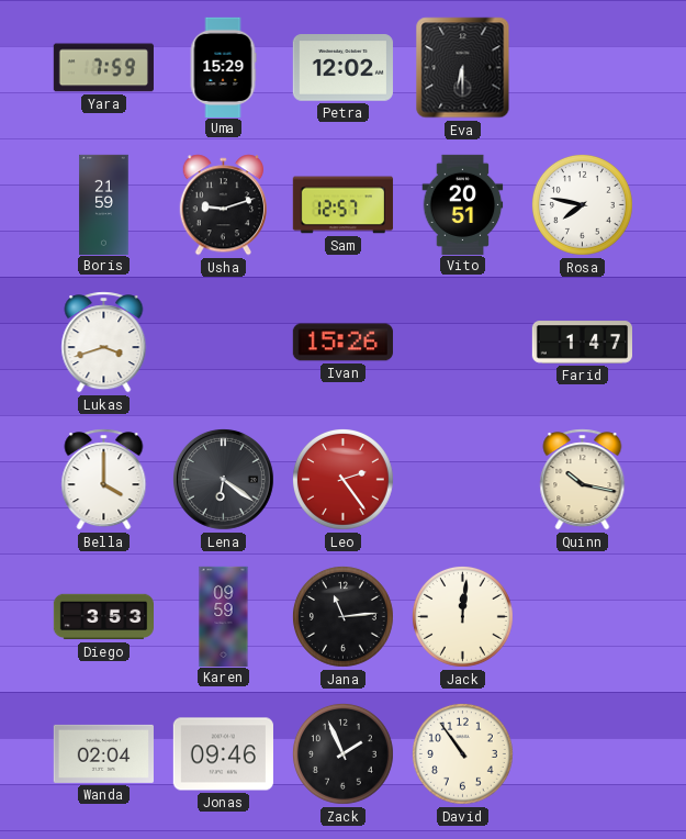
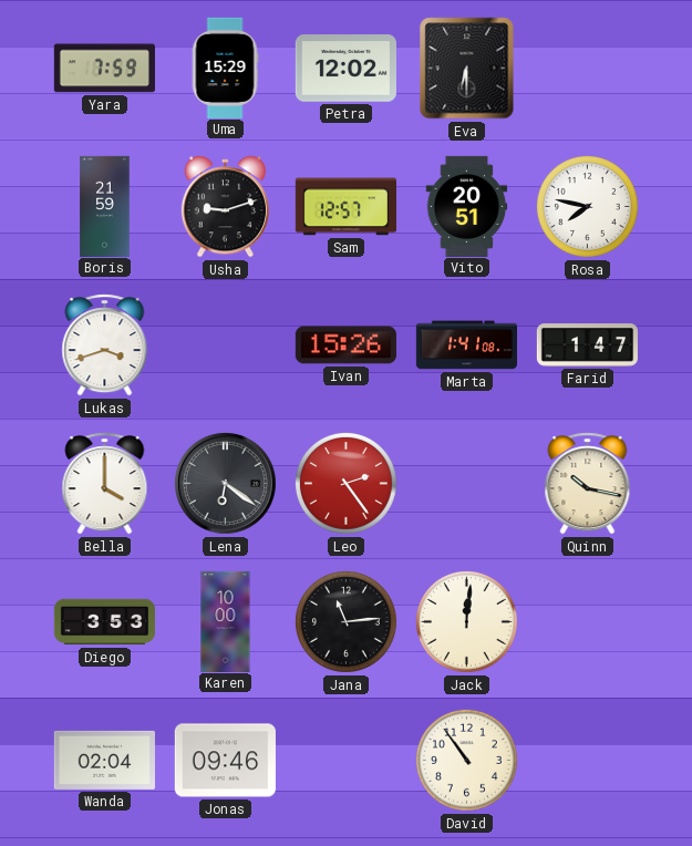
Marta: none -> 1:41 (466, 345)
Karen: 09:59 -> 10:00 (226, 621)
Zack: 1:56 -> none (344, 754)
